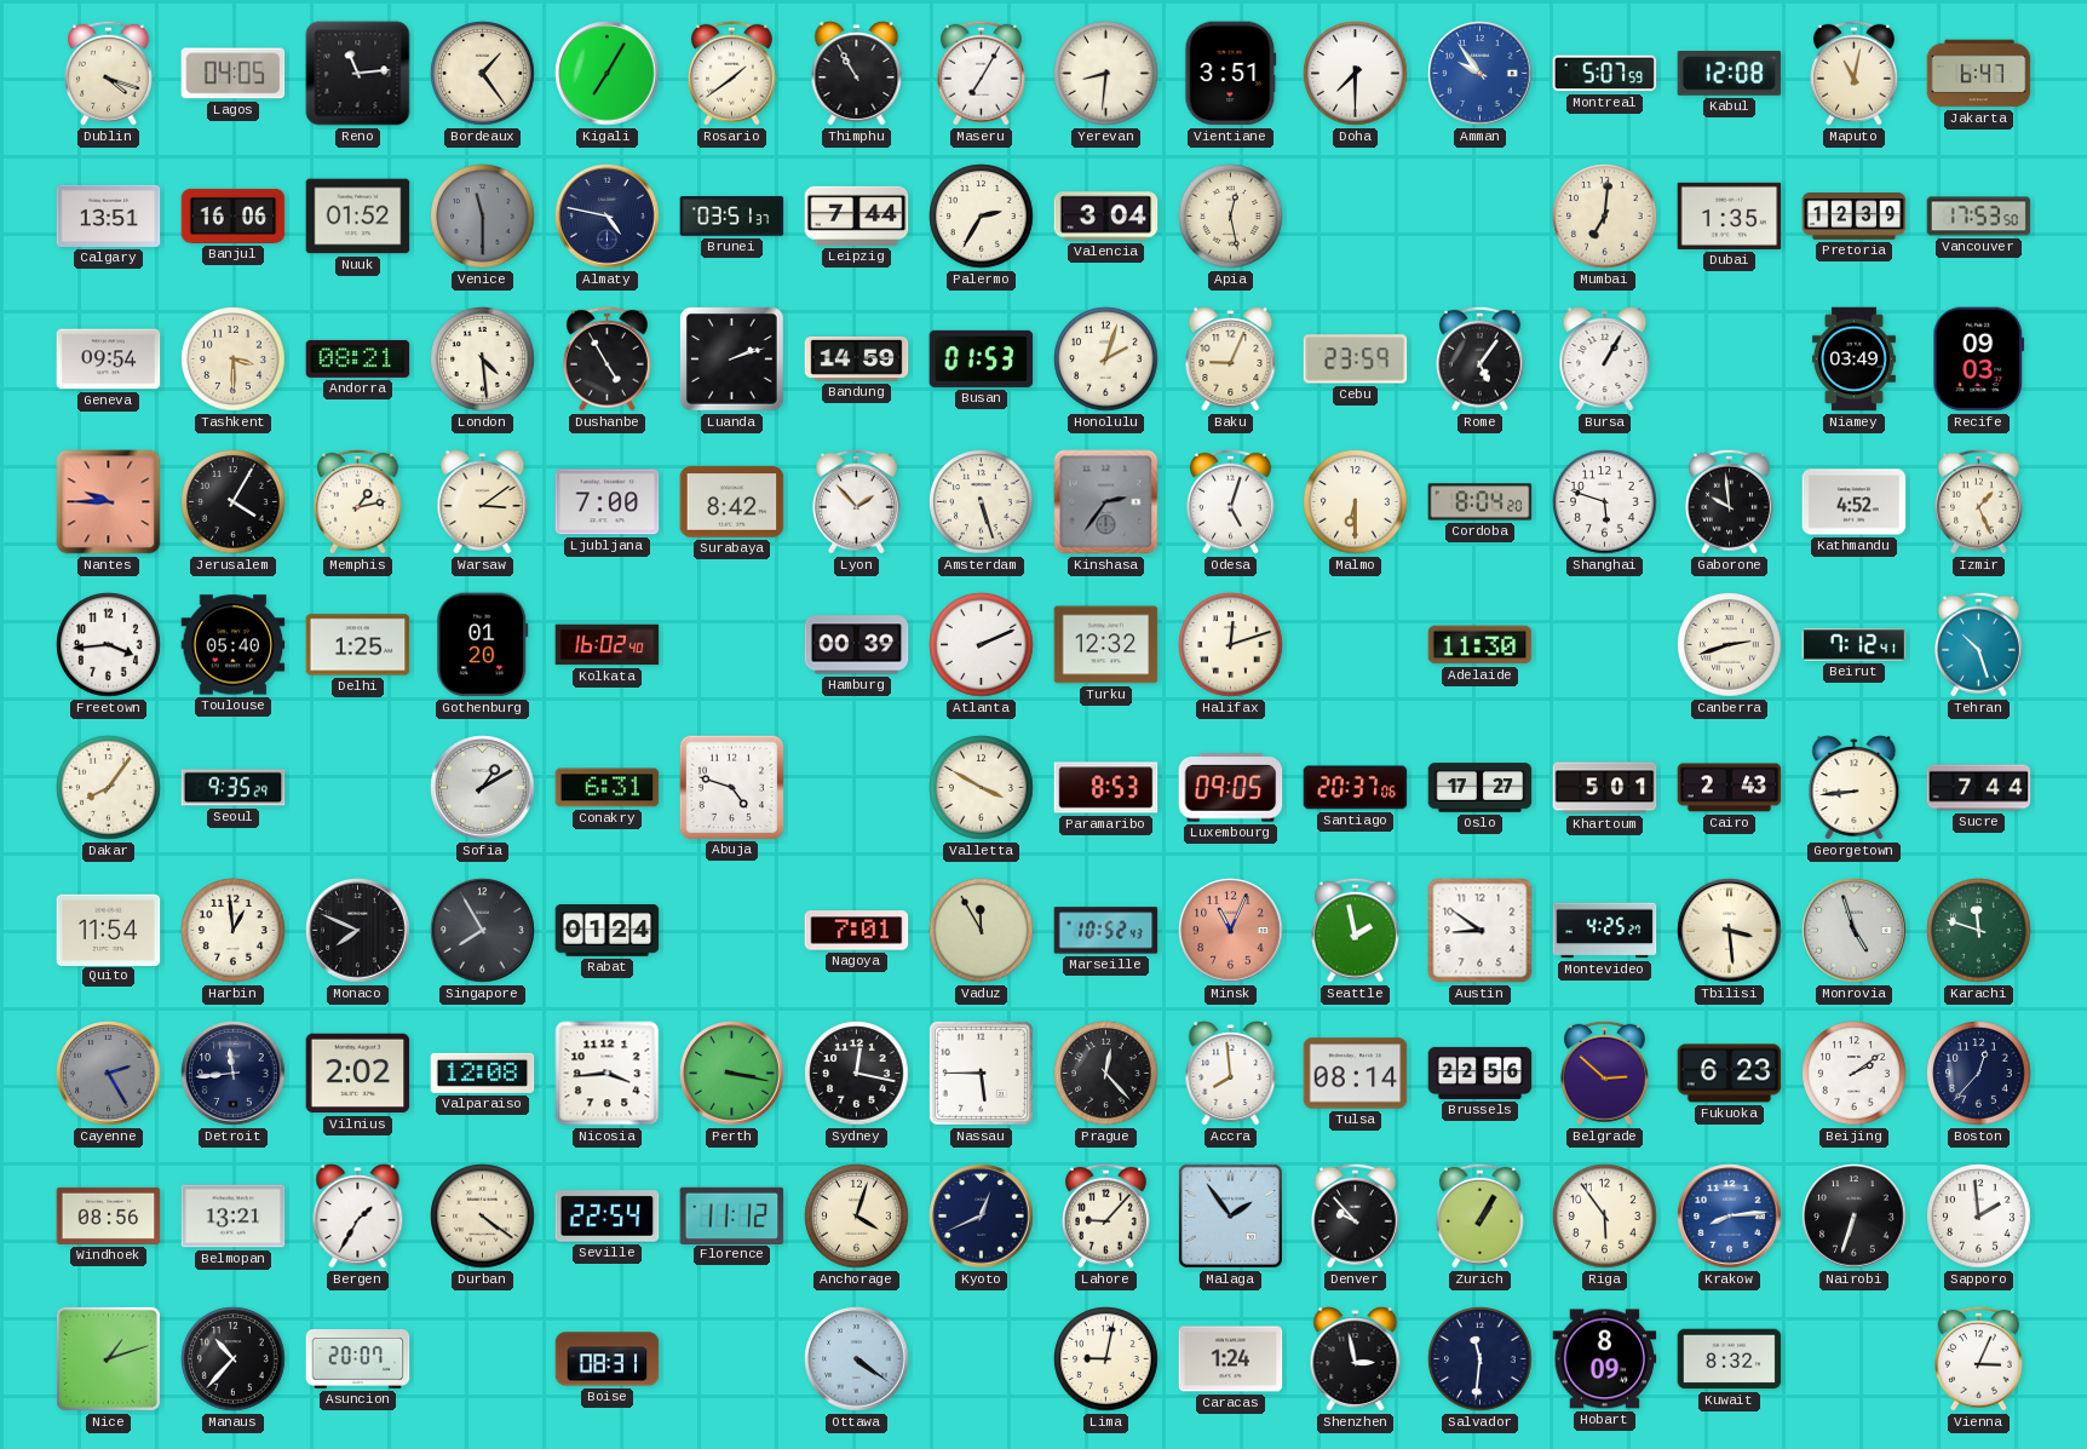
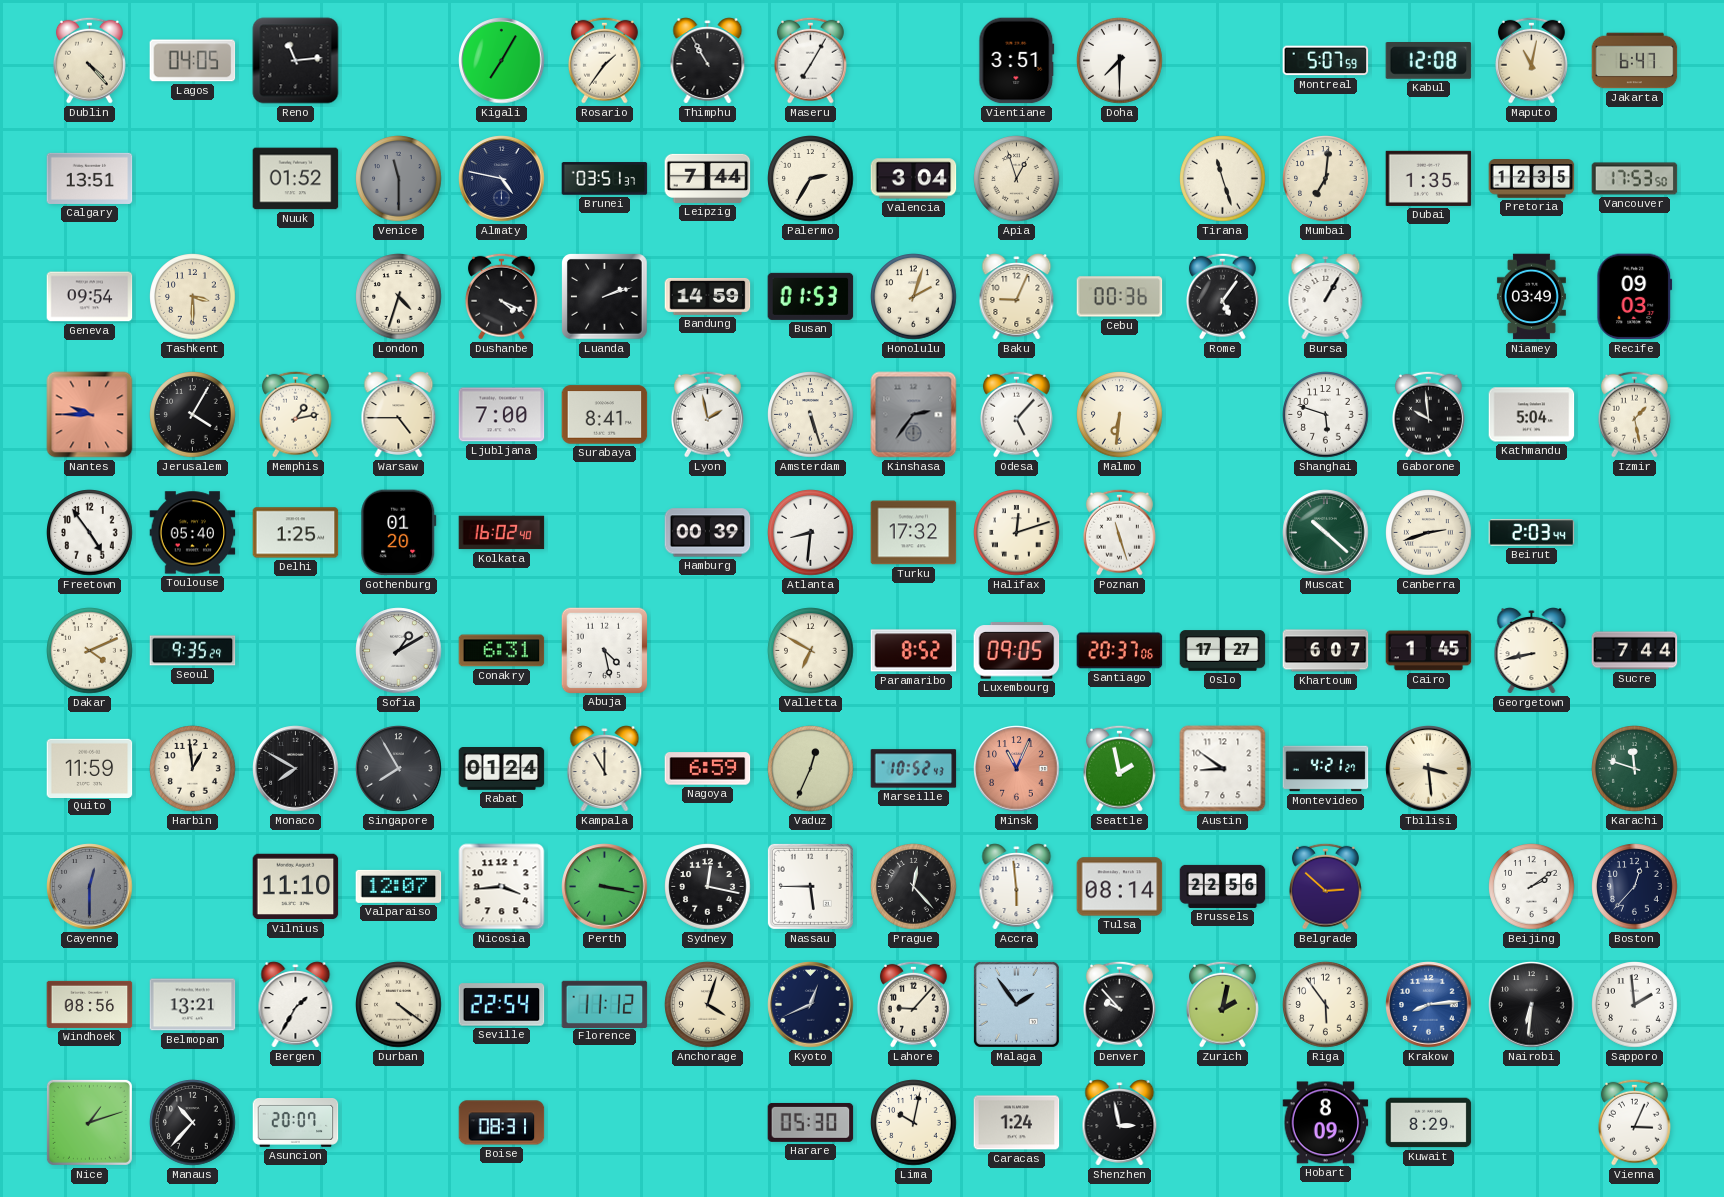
Dublin: 4:18 -> 4:23 (89, 60)
Bordeaux: 1:24 -> none (483, 74)
Rosario: 1:39 -> 1:36 (604, 60)
Yerevan: 8:31 -> none (1106, 74)
Amman: 9:54 -> none (1481, 74)
Banjul: 16:06 -> none (234, 215)
Apia: 12:28 -> 12:57 (1017, 179)
Tirana: none -> 11:27 (1223, 179)
Pretoria: 12:39 -> 12:35 (1532, 179)
Andorra: 08:21 -> none (358, 358)
London: 4:29 -> 4:33 (399, 297)
Dushanbe: 4:55 -> 4:19 (501, 296)
Cebu: 23:59 -> 00:36 (1120, 297)
Warsaw: 3:09 -> 4:45 (399, 415)
Surabaya: 8:42 -> 8:41 (605, 415)
Lyon: 1:53 -> 1:58 (707, 414)
Odesa: 5:03 -> 5:07 (1016, 414)
Malmo: 6:30 -> 6:31 (1120, 415)
Cordoba: 8:04 -> none (1481, 502)
Kathmandu: 4:52 -> 5:04 (1532, 415)
Izmir: 1:26 -> 1:28 (1634, 414)
Freetown: 3:44 -> 4:54 (90, 533)
Atlanta: 2:11 -> 8:31 (811, 533)
Turku: 12:32 -> 17:32 (914, 533)
Poznan: none -> 11:27 (1119, 532)
Adelaide: 11:30 -> none (1481, 645)
Muscat: none -> 10:22 (1326, 533)
Beirut: 7:12 -> 2:03 (1532, 533)
Tehran: 10:27 -> none (1978, 644)
Dakar: 8:06 -> 4:11 (90, 651)
Abuja: 4:48 -> 4:28 (604, 650)
Valletta: 3:50 -> 6:50 (811, 651)
Paramaribo: 8:53 -> 8:52 (914, 651)
Khartoum: 5:01 -> 6:07 (1326, 651)
Cairo: 2:43 -> 1:45 (1429, 651)
Georgetown: 8:44 -> 8:43 (1532, 651)
Quito: 11:54 -> 11:59 (90, 768)
Monaco: 7:49 -> 7:50 (296, 769)
Kampala: none -> 11:00 (605, 769)
Nagoya: 7:01 -> 6:59 (708, 769)
Vaduz: 11:55 -> 12:34 (811, 769)
Montevideo: 4:25 -> 4:21 (1326, 769)
Monrovia: 4:57 -> none (1855, 931)
Cayenne: 2:25 -> 12:30 (90, 887)
Detroit: 11:44 -> none (234, 1074)
Vilnius: 2:02 -> 11:10 (296, 887)
Valparaiso: 12:08 -> 12:07 (399, 886)
Accra: 7:59 -> 5:59 (1017, 887)
Fukuoka: 6:23 -> none (1730, 1074)
Zurich: 1:05 -> 2:02 (1222, 1004)
Nairobi: 6:33 -> 6:31 (1532, 1005)
Ottawa: 4:21 -> none (857, 1359)
Harare: none -> 05:30 (811, 1122)
Lima: 9:02 -> 10:02 (914, 1123)
Salvador: 11:31 -> none (1481, 1359)
Kuwait: 8:32 -> 8:29 (1429, 1123)
